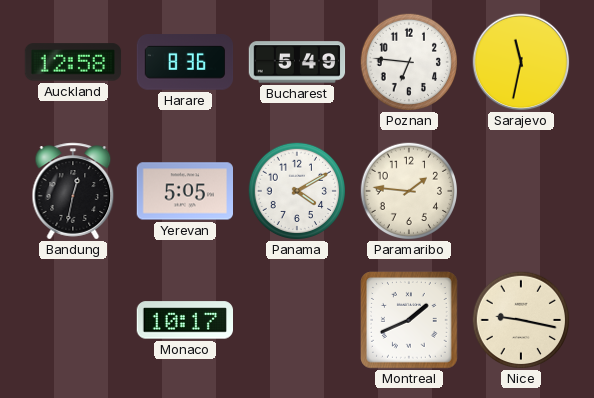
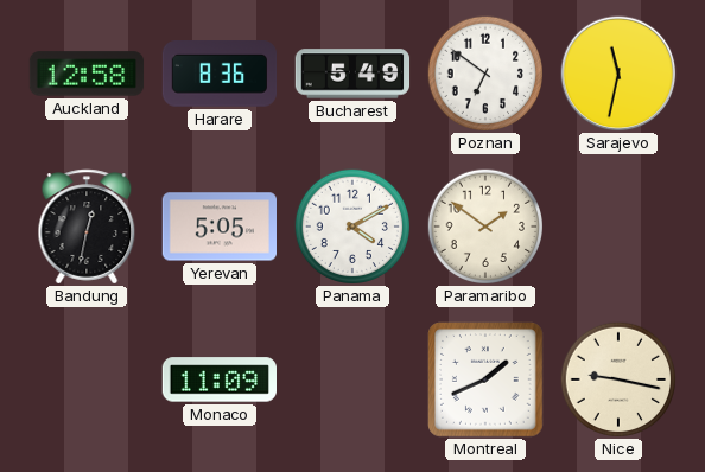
Poznan: 6:46 -> 6:51 (485, 74)
Paramaribo: 1:46 -> 1:51 (485, 227)
Monaco: 10:17 -> 11:09 (218, 379)
